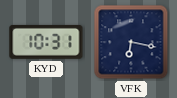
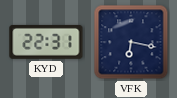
KYD: 10:31 -> 22:31 (46, 42)
